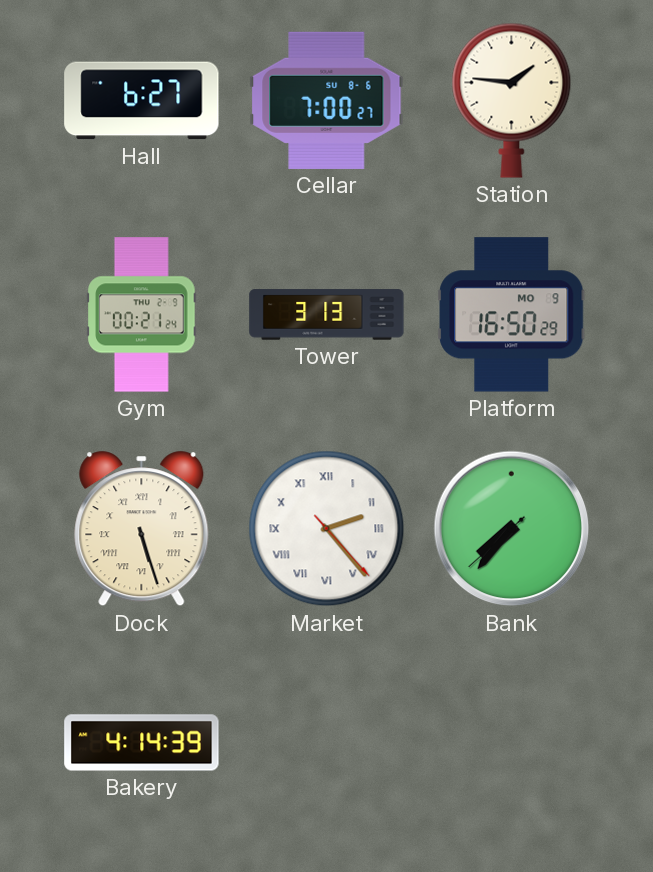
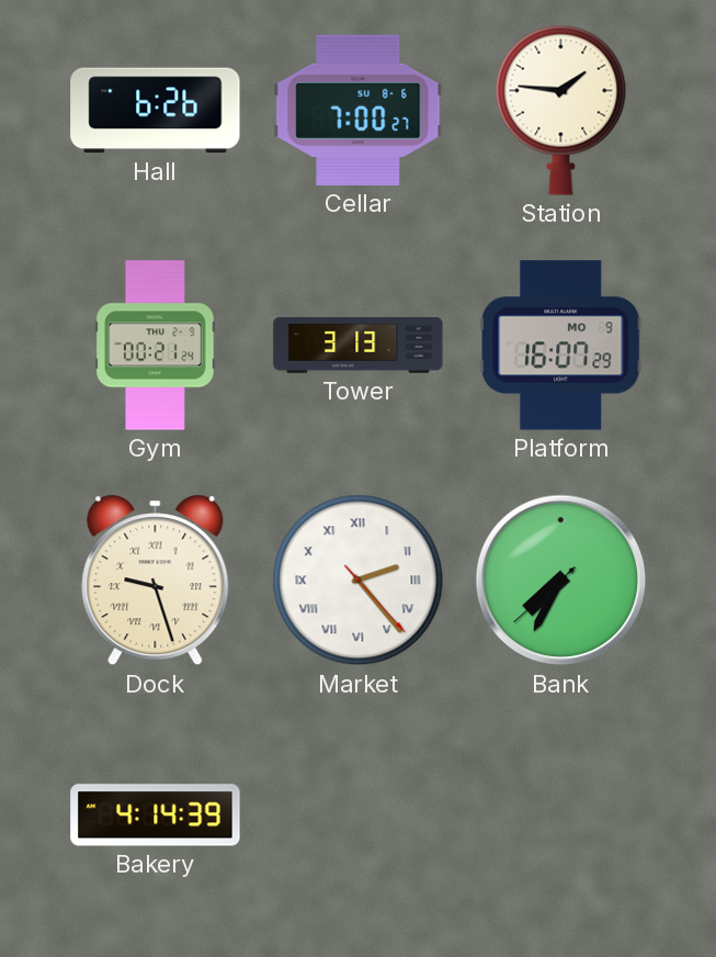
Hall: 6:27 -> 6:26 (156, 111)
Platform: 16:50 -> 16:07 (561, 346)
Dock: 5:27 -> 9:27 (156, 581)
Bank: 7:36 -> 7:34 (561, 581)
